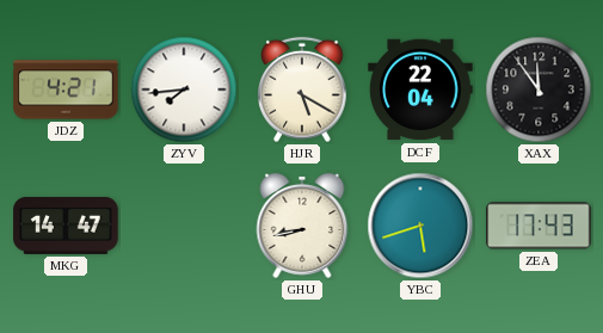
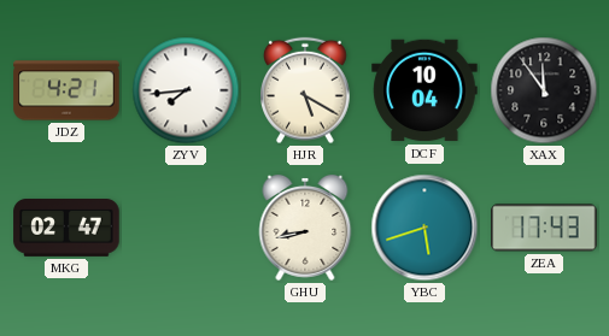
DCF: 22:04 -> 10:04 (424, 90)
MKG: 14:47 -> 02:47 (66, 229)
